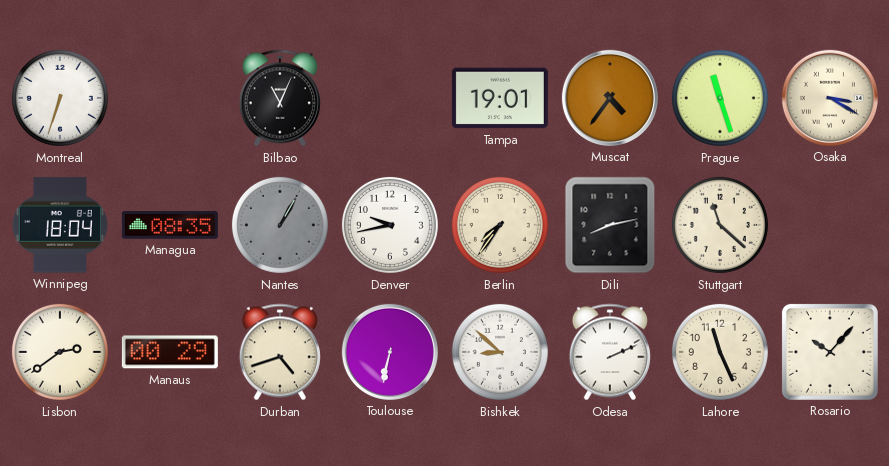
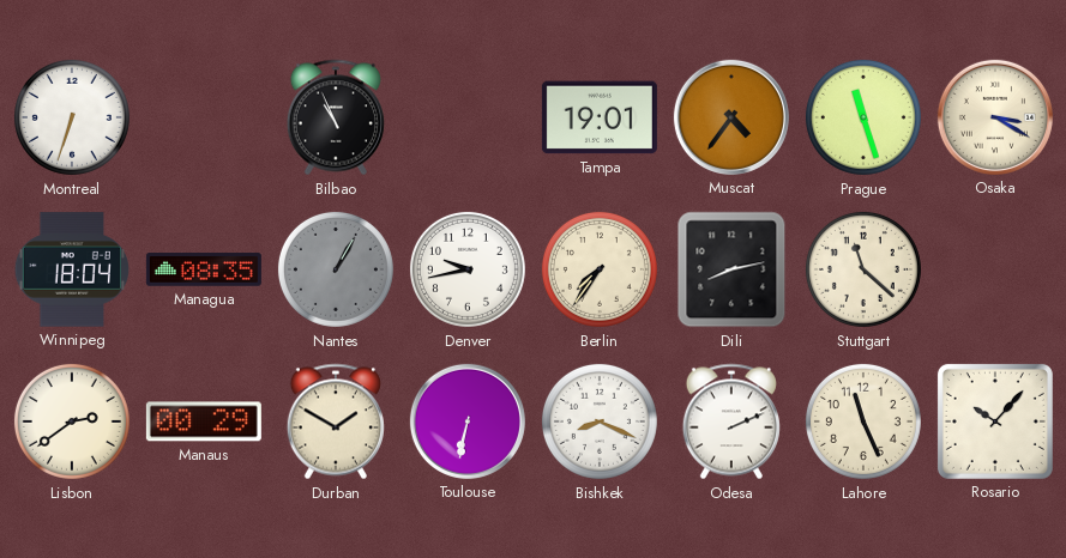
Bilbao: 11:04 -> 10:56 (336, 117)
Durban: 4:42 -> 1:50 (336, 421)
Bishkek: 8:52 -> 8:19 (600, 421)
